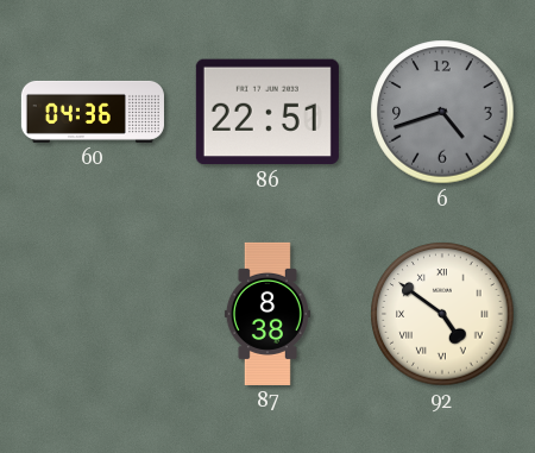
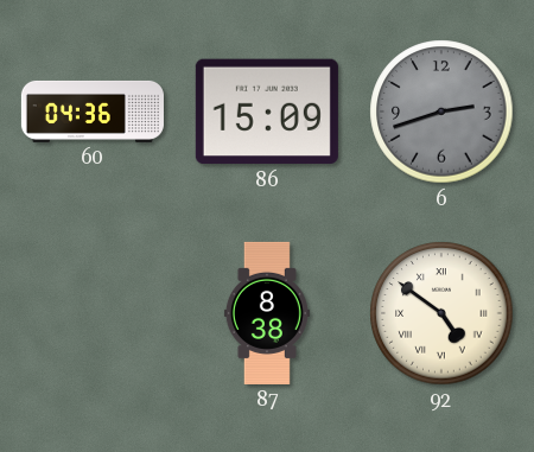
86: 22:51 -> 15:09 (267, 112)
6: 4:42 -> 2:42 (441, 112)
